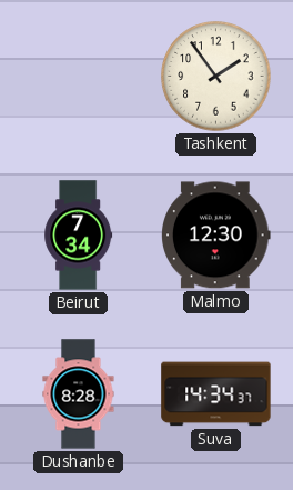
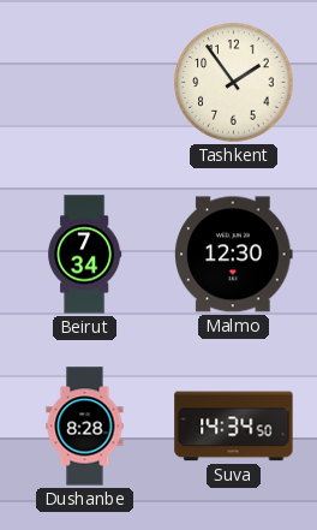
Suva: 14:34:37 -> 14:34:50 (234, 427)
